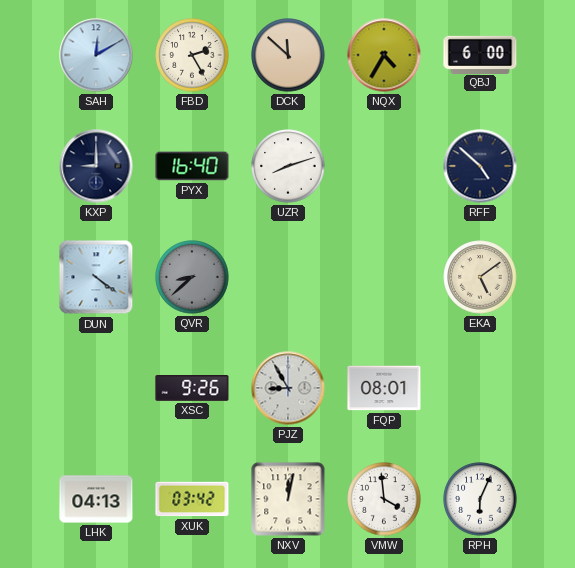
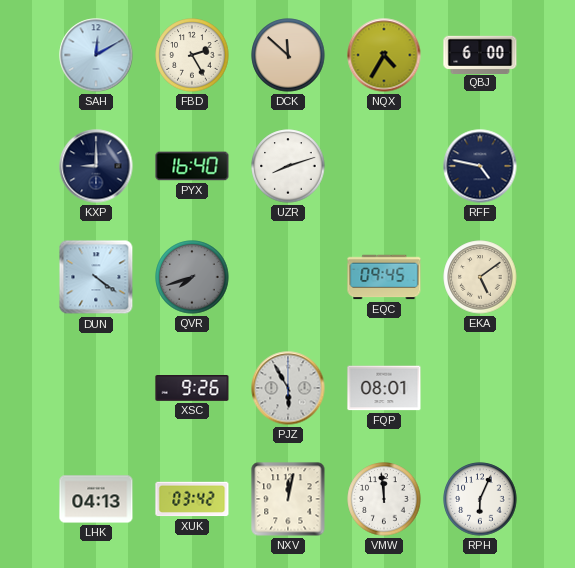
RFF: 4:52 -> 4:47 (480, 166)
QVR: 8:38 -> 7:42 (192, 277)
EQC: none -> 09:45 (384, 277)
PJZ: 8:55 -> 5:55 (288, 388)
VMW: 3:59 -> 11:59 (384, 499)
